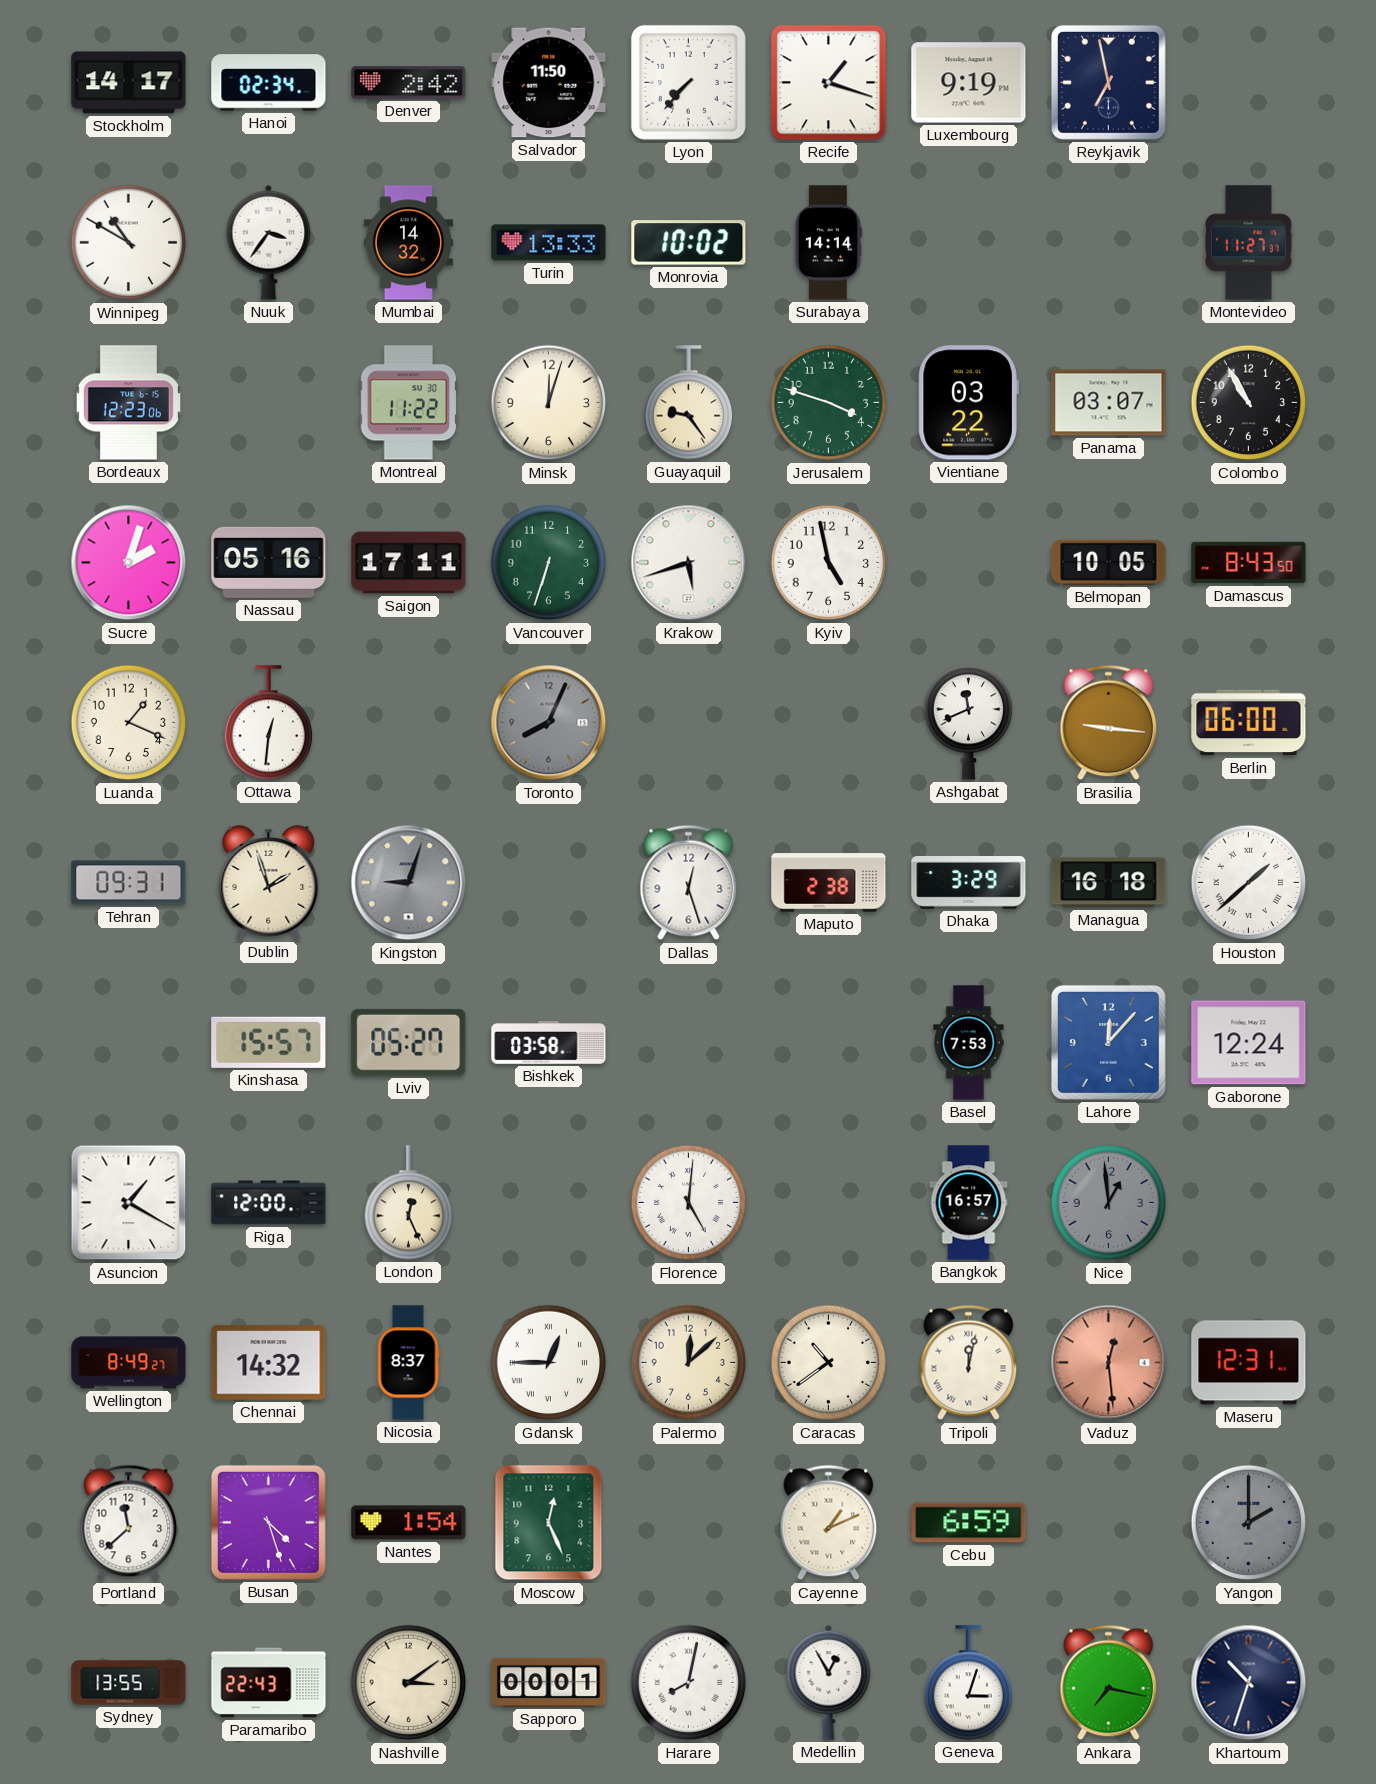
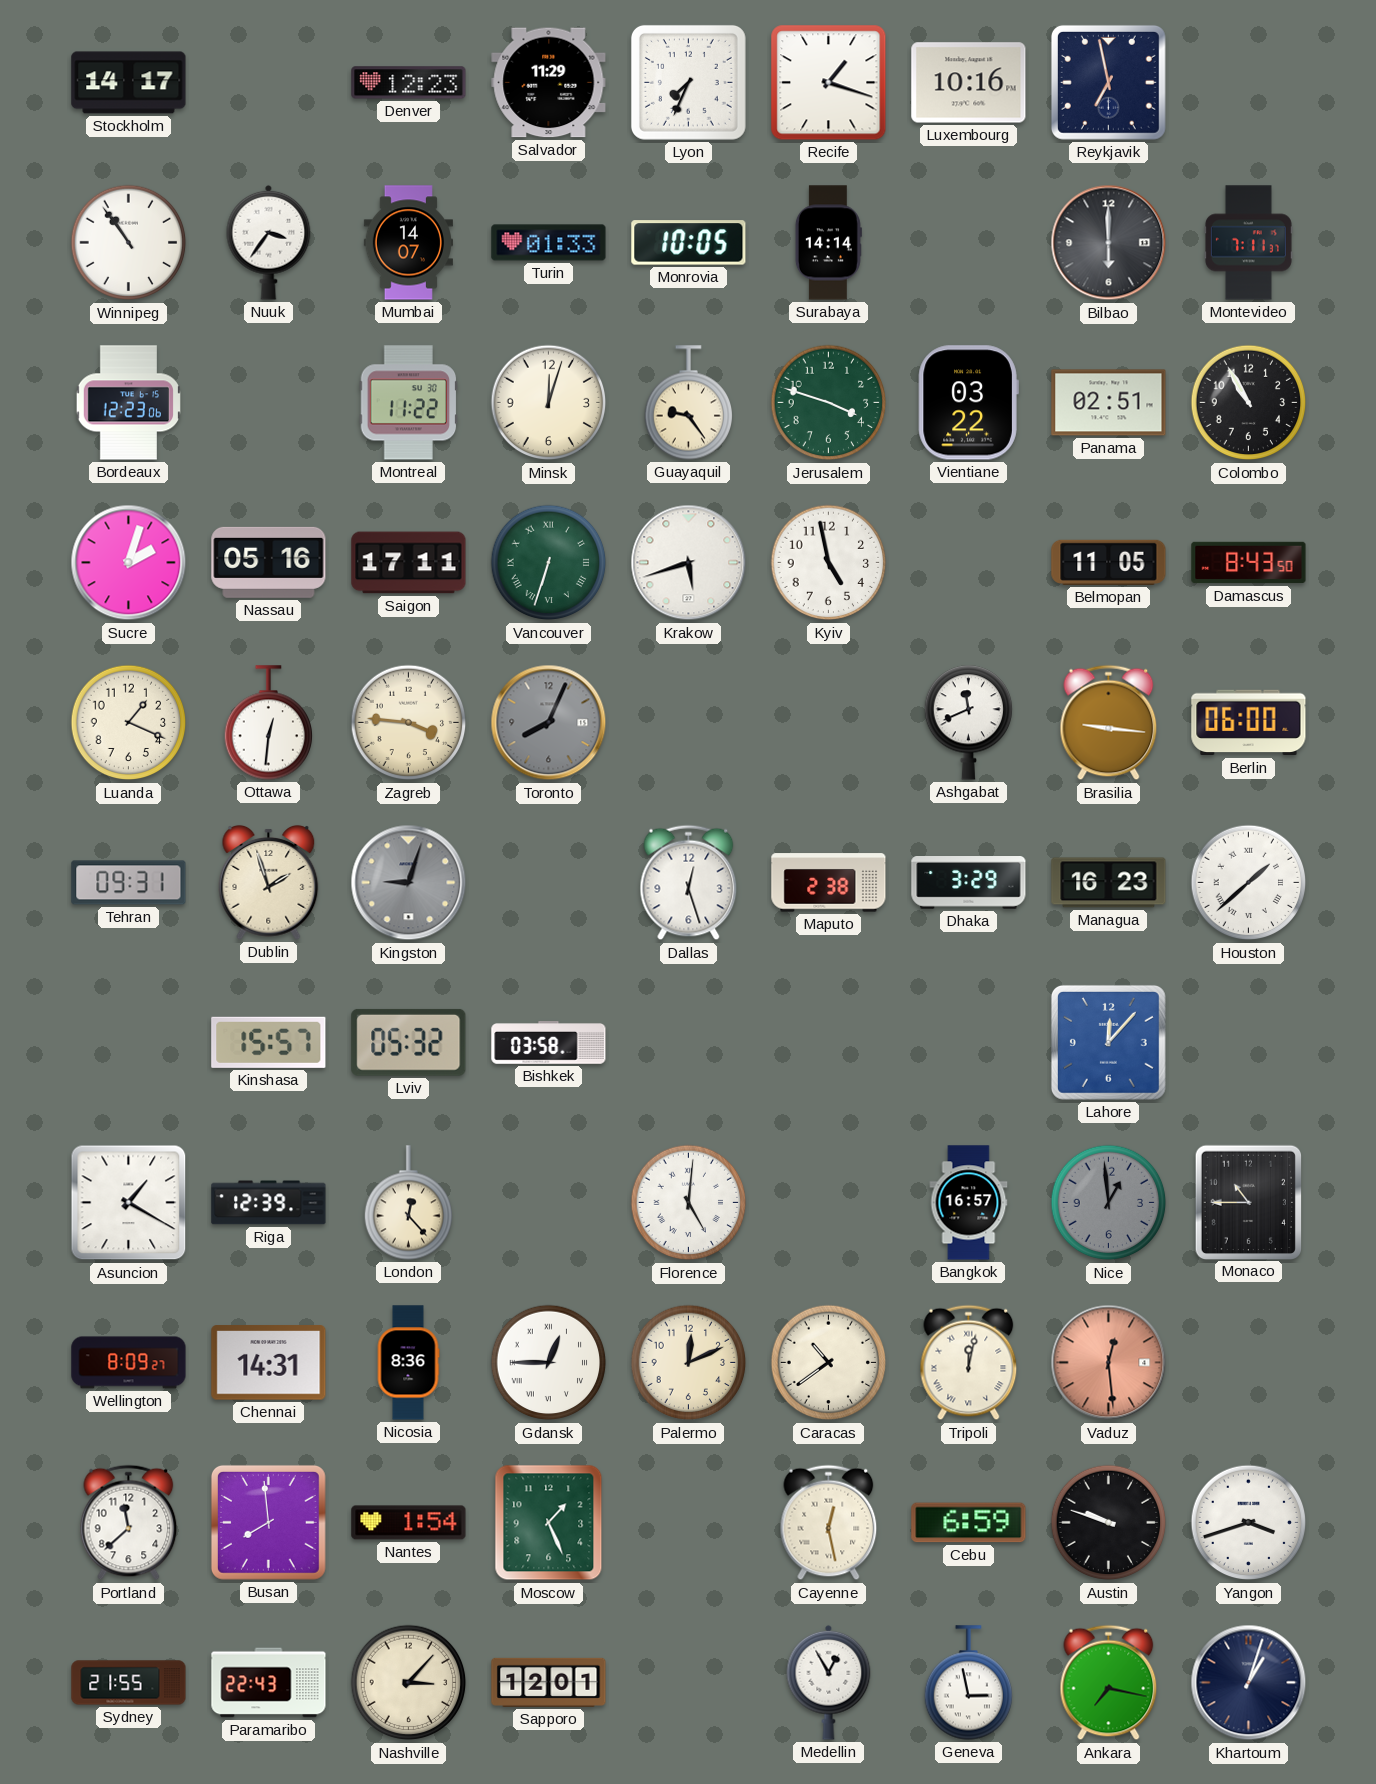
Hanoi: 02:34 -> none (269, 83)
Denver: 2:42 -> 12:23 (409, 83)
Salvador: 11:50 -> 11:29 (549, 83)
Lyon: 7:37 -> 7:34 (688, 82)
Luxembourg: 9:19 -> 10:16 (969, 83)
Winnipeg: 10:50 -> 10:54 (129, 243)
Mumbai: 14:32 -> 14:07 (408, 243)
Turin: 13:33 -> 01:33 (549, 243)
Monrovia: 10:02 -> 10:05 (689, 243)
Bilbao: none -> 6:00 (1109, 243)
Montevideo: 11:27 -> 7:11 (1248, 243)
Panama: 03:07 -> 02:51 (1109, 403)
Vancouver numerals: Arabic -> Roman (549, 563)
Belmopan: 10:05 -> 11:05 (1109, 562)
Zagreb: none -> 3:46 (409, 723)
Managua: 16:18 -> 16:23 (1109, 883)
Lviv: 05:27 -> 05:32 (409, 1042)
Basel: 7:53 -> none (969, 1043)
Gaborone: 12:24 -> none (1249, 1043)
Riga: 12:00 -> 12:39 (269, 1203)
London: 12:26 -> 12:23 (408, 1203)
Monaco: none -> 10:45 (1248, 1202)
Wellington: 8:49 -> 8:09 (129, 1363)
Chennai: 14:32 -> 14:31 (269, 1363)
Nicosia: 8:37 -> 8:36 (408, 1363)
Palermo: 12:08 -> 12:11 (689, 1363)
Maseru: 12:31 -> none (1249, 1363)
Busan: 4:27 -> 7:59 (268, 1522)
Moscow: 12:26 -> 1:26 (549, 1523)
Cayenne: 1:11 -> 12:28 (829, 1523)
Austin: none -> 9:48 (1109, 1523)
Yangon: 2:00 -> 3:42 (1249, 1523)
Yangon dial: grey -> white (1249, 1523)
Sydney: 13:55 -> 21:55 (129, 1683)
Nashville: 3:09 -> 3:07 (409, 1683)
Sapporo: 00:01 -> 12:01 (549, 1682)
Harare: 8:02 -> none (689, 1683)
Geneva: 3:03 -> 2:58 (968, 1683)
Khartoum: 10:33 -> 1:03 (1249, 1683)
